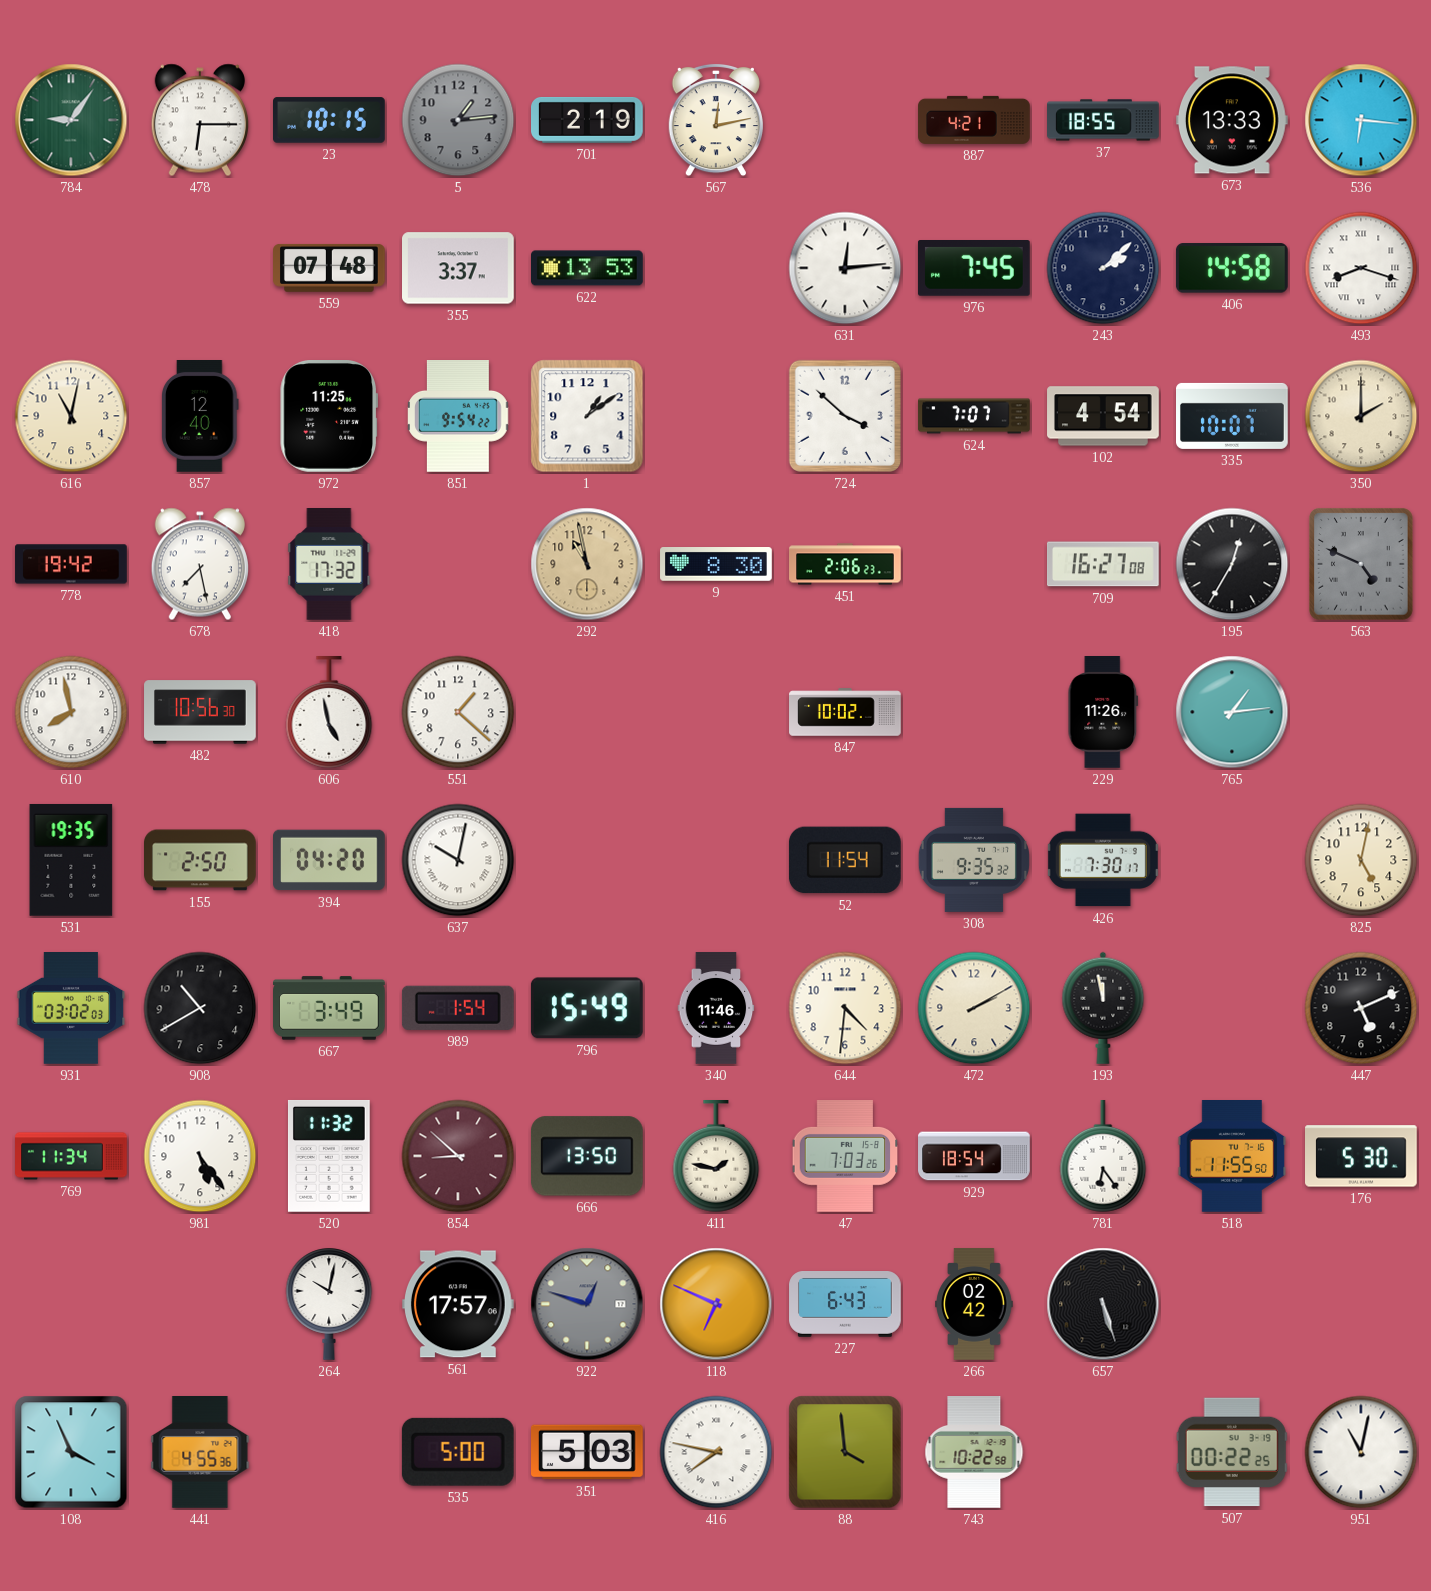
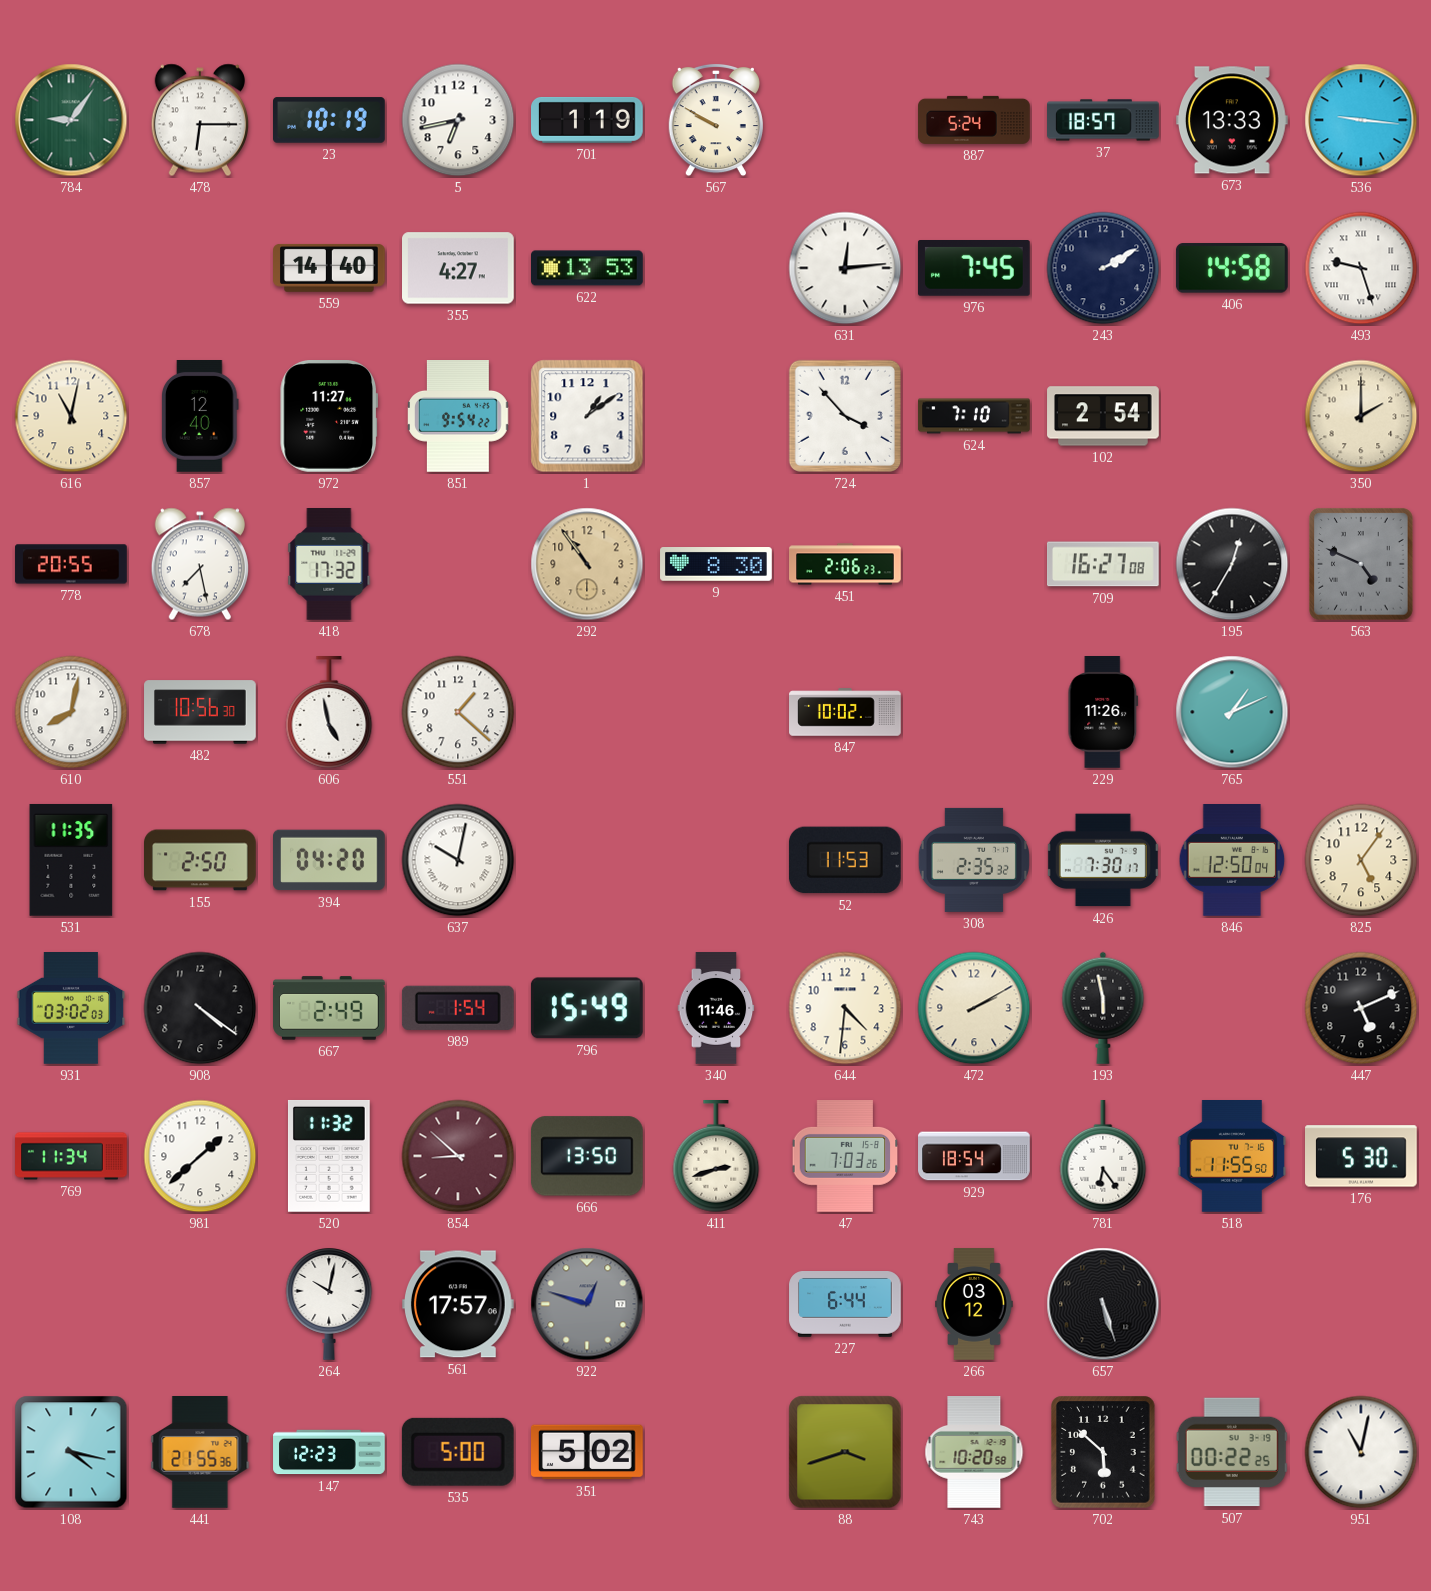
23: 10:15 -> 10:19 (330, 120)
5: 1:14 -> 6:43 (458, 120)
5 dial: grey -> white (458, 120)
701: 2:19 -> 1:19 (588, 120)
567: 12:13 -> 9:50 (716, 120)
887: 4:21 -> 5:24 (974, 120)
37: 18:55 -> 18:57 (1103, 120)
536: 6:16 -> 9:16 (1361, 120)
559: 07:48 -> 14:40 (330, 268)
355: 3:37 -> 4:27 (459, 268)
243: 2:08 -> 2:10 (1103, 268)
493: 8:18 -> 9:27 (1361, 268)
972: 11:25 -> 11:27 (328, 417)
724: 3:52 -> 3:53 (845, 416)
624: 7:07 -> 7:10 (974, 416)
102: 4:54 -> 2:54 (1103, 416)
335: 10:07 -> none (1233, 416)
778: 19:42 -> 20:55 (71, 564)
292: 10:58 -> 10:54 (587, 564)
610: 7:58 -> 8:02 (71, 712)
765: 1:14 -> 1:11 (1232, 712)
531: 19:35 -> 11:35 (71, 860)
52: 11:54 -> 11:53 (845, 860)
308: 9:35 -> 2:35 (974, 860)
846: none -> 12:50 (1232, 861)
825: 5:02 -> 5:06 (1361, 860)
908: 10:40 -> 4:21 (200, 1008)
667: 3:49 -> 2:49 (330, 1008)
193: 11:58 -> 5:58 (1103, 1008)
981: 5:24 -> 1:38 (200, 1156)
411: 1:47 -> 2:42 (716, 1157)
118: 6:49 -> none (716, 1304)
227: 6:43 -> 6:44 (845, 1305)
266: 02:42 -> 03:12 (974, 1304)
108: 3:56 -> 4:17 (71, 1452)
441: 4:55 -> 21:55 (200, 1453)
147: none -> 12:23 (329, 1452)
351: 5:03 -> 5:02 (588, 1452)
416: 7:47 -> none (716, 1452)
88: 3:59 -> 3:42 (845, 1452)
743: 10:22 -> 10:20 (974, 1453)
702: none -> 5:52 (1103, 1452)
